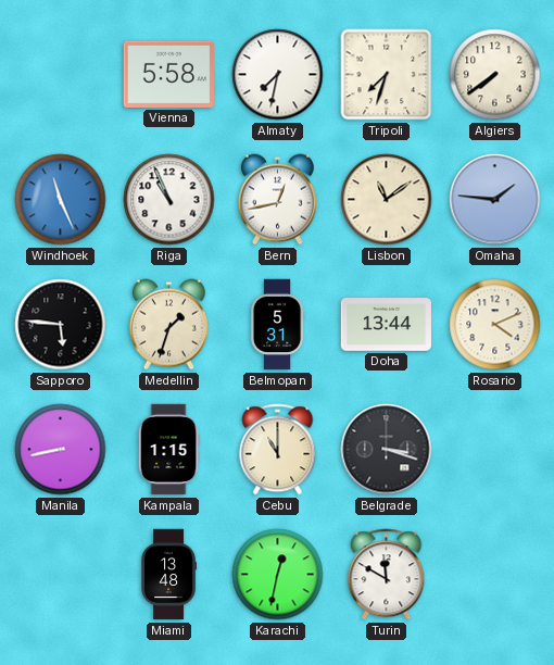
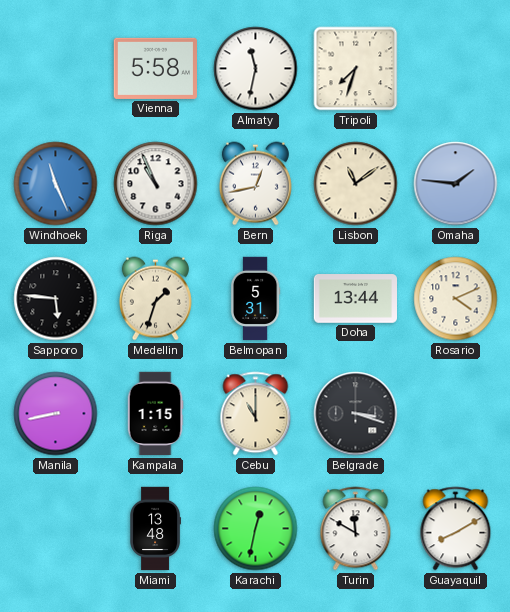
Almaty: 7:32 -> 11:32 (256, 69)
Algiers: 7:39 -> none (495, 75)
Guayaquil: none -> 8:10 (456, 529)
